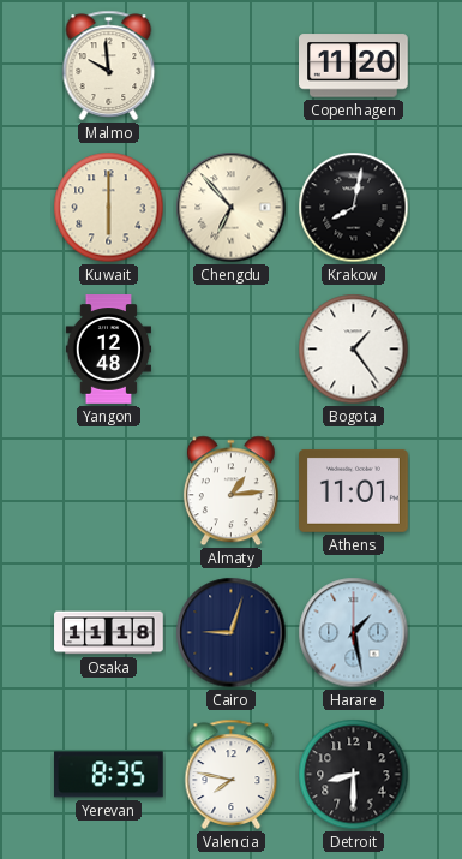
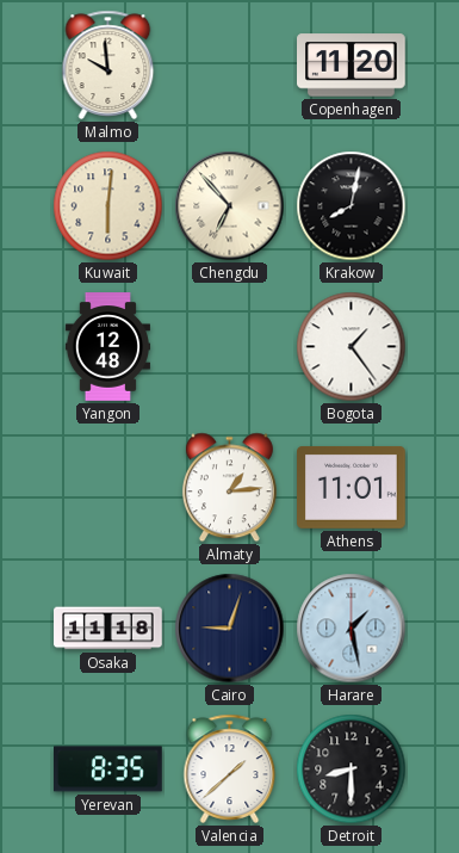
Kuwait: 6:00 -> 6:01 (108, 206)
Valencia: 7:47 -> 1:38 (230, 768)
